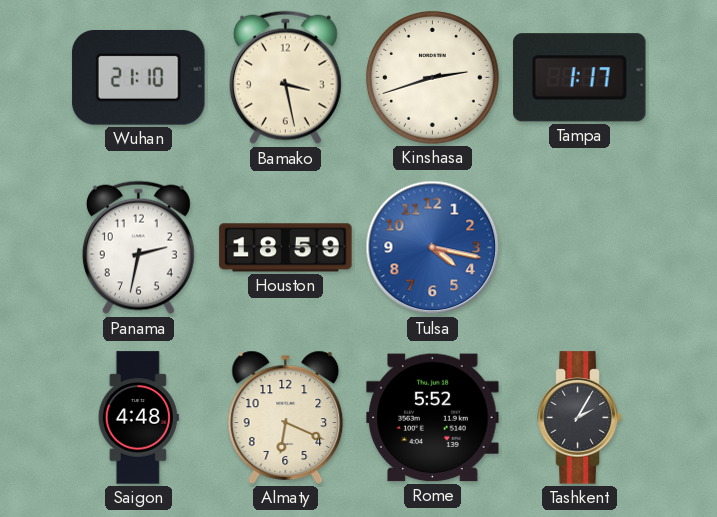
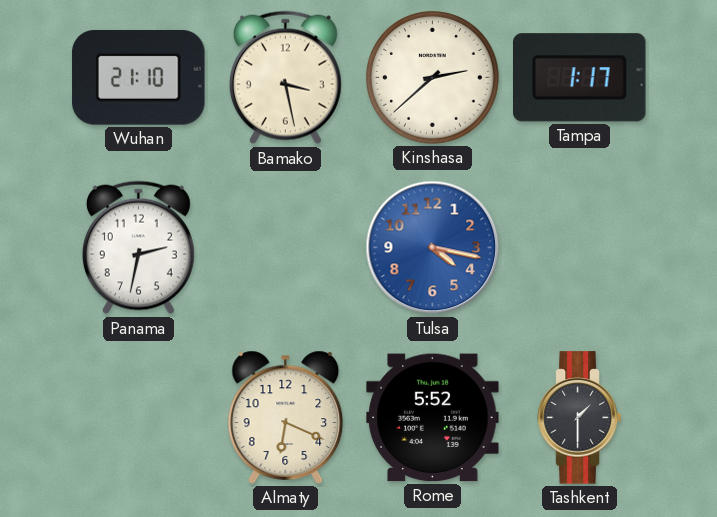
Kinshasa: 2:42 -> 2:38 (432, 77)
Houston: 18:59 -> none (286, 248)
Saigon: 4:48 -> none (138, 418)
Tashkent: 2:05 -> 1:30 (580, 418)
